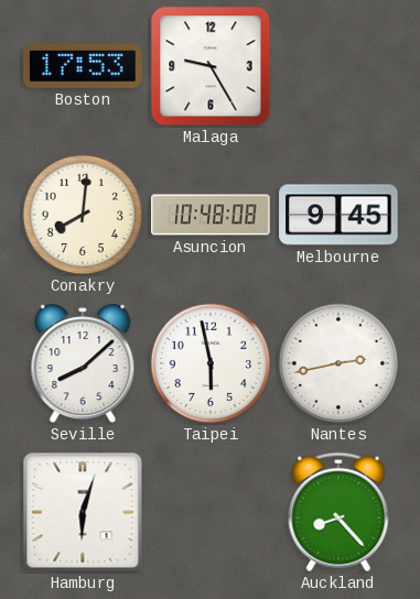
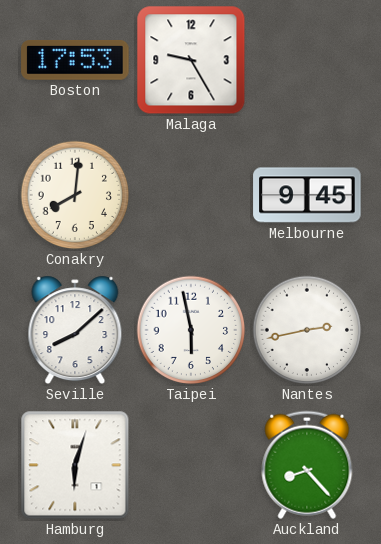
Asuncion: 10:48 -> none (211, 215)
